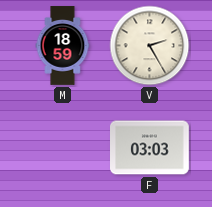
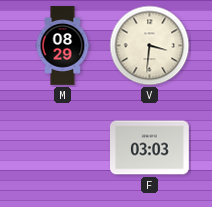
M: 18:59 -> 08:29 (63, 46)
V: 2:25 -> 3:31 (150, 46)
